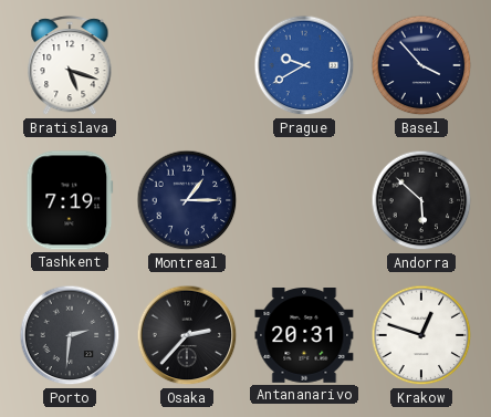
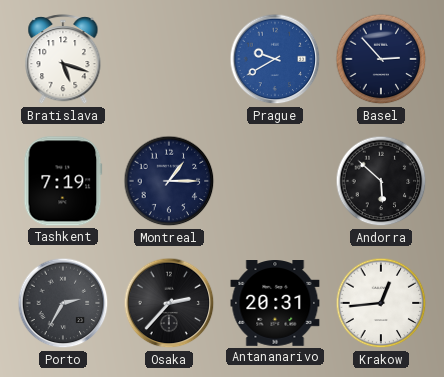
Basel: 3:53 -> 2:53 (381, 59)
Porto: 2:31 -> 2:35 (63, 303)
Krakow: 12:48 -> 12:44 (381, 303)
